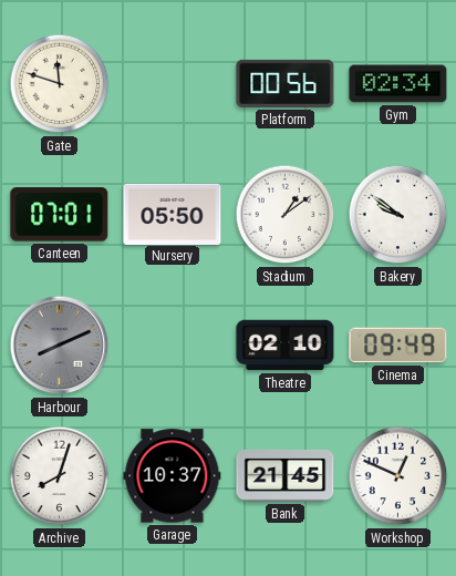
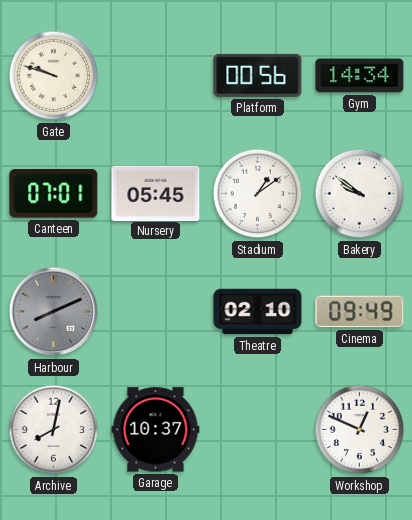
Gate: 11:48 -> 9:48 (54, 76)
Gym: 02:34 -> 14:34 (360, 76)
Nursery: 05:50 -> 05:45 (156, 193)
Archive: 8:03 -> 8:02 (54, 430)
Bank: 21:45 -> none (286, 475)
